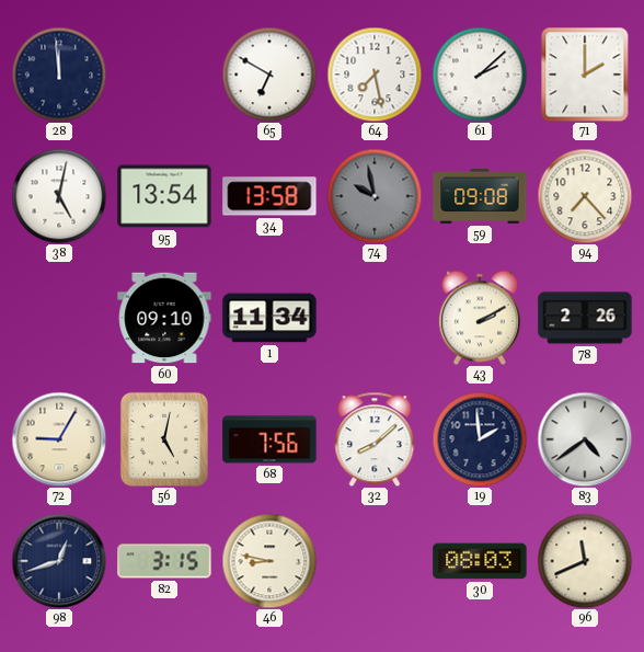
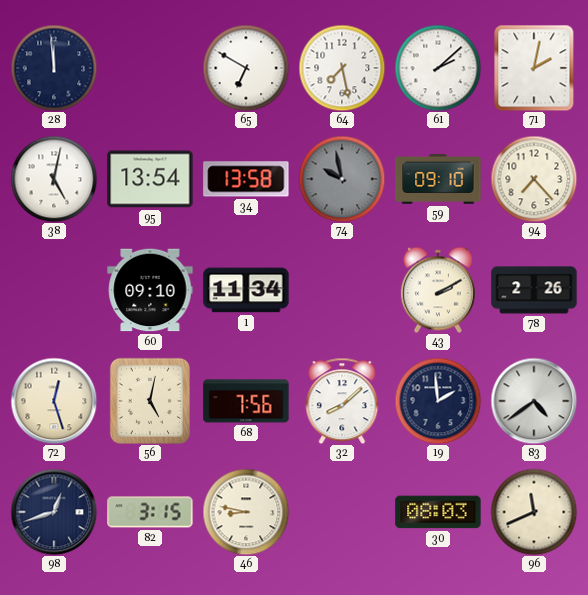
71: 2:00 -> 2:02 (534, 68)
59: 09:08 -> 09:10 (438, 180)
72: 9:05 -> 12:27 (54, 401)
